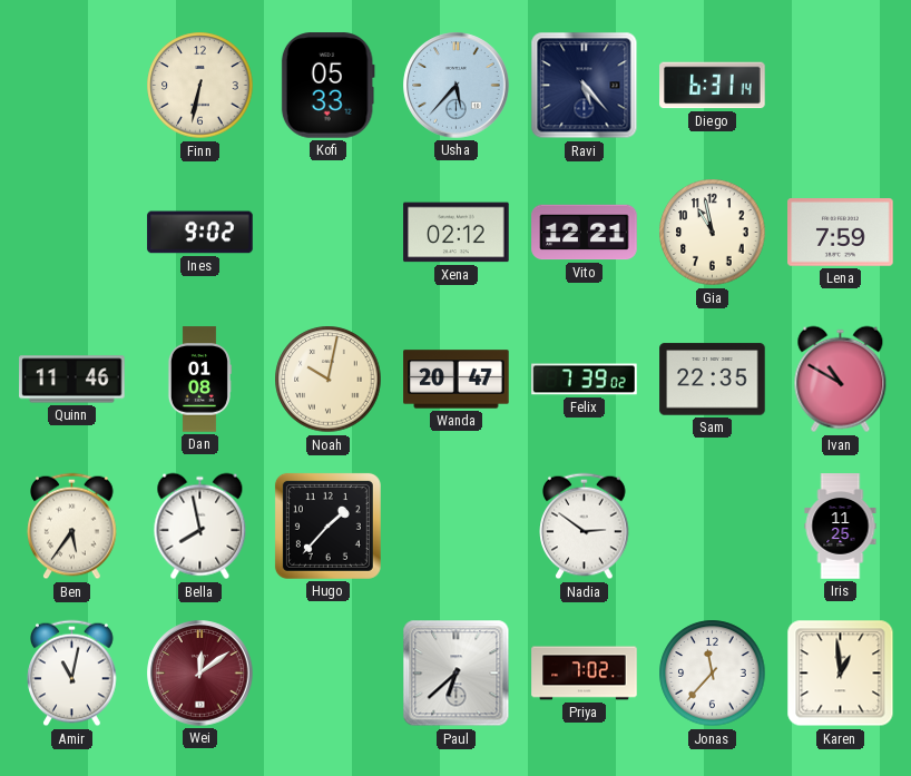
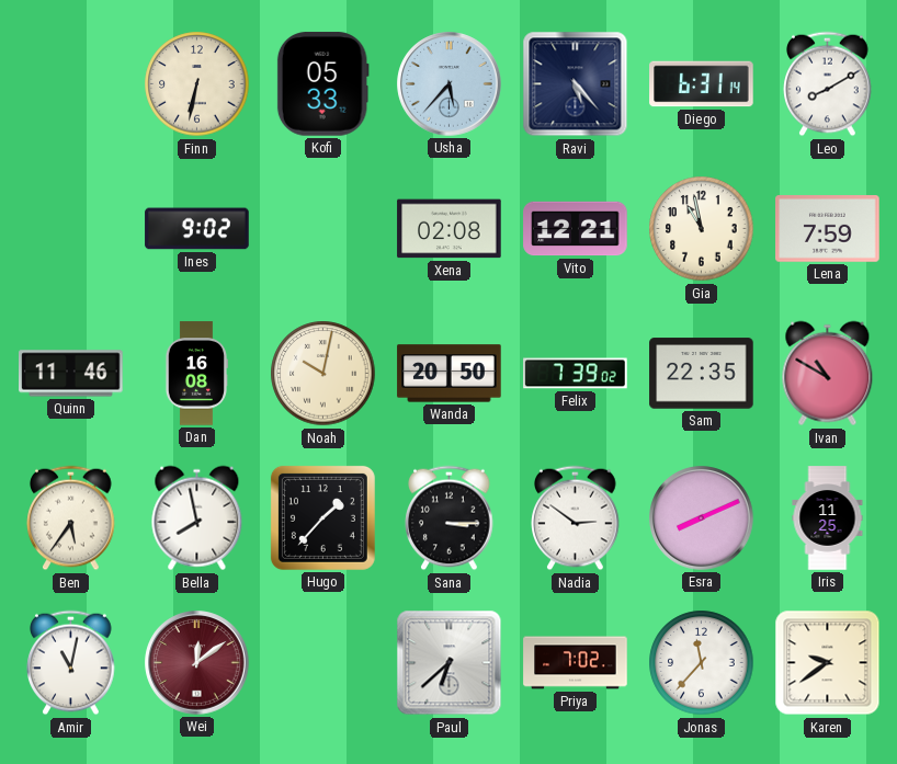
Leo: none -> 8:10 (828, 84)
Xena: 02:12 -> 02:08 (450, 229)
Dan: 01:08 -> 16:08 (196, 374)
Wanda: 20:47 -> 20:50 (450, 374)
Sana: none -> 3:15 (450, 518)
Esra: none -> 8:11 (702, 518)
Karen: 12:59 -> 9:39 (828, 663)
